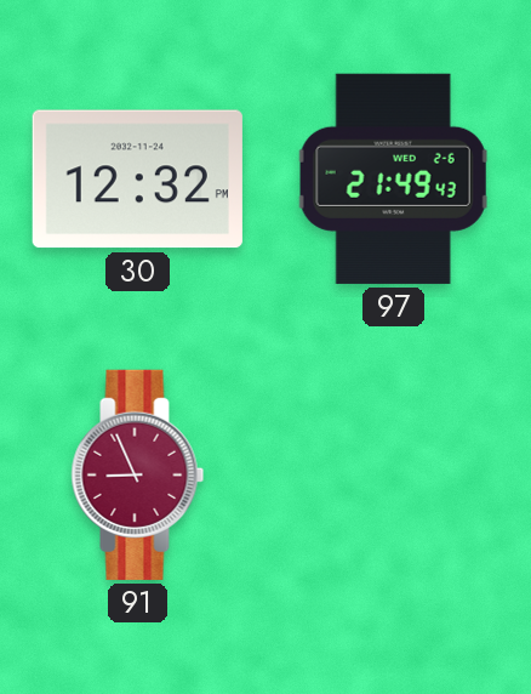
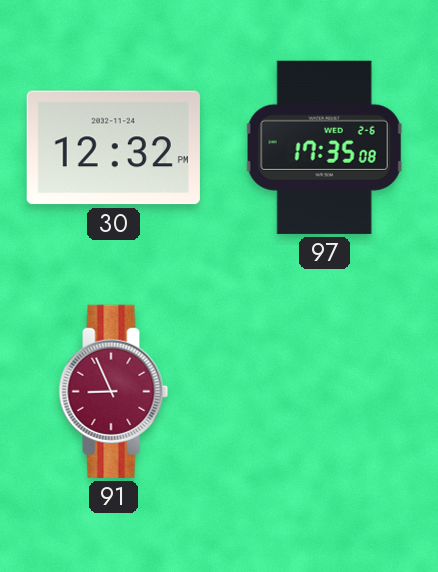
97: 21:49 -> 17:35 (324, 147)
